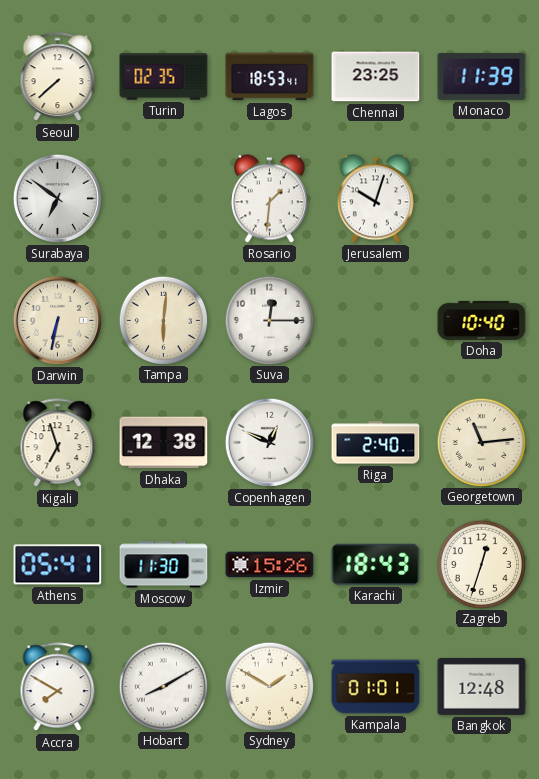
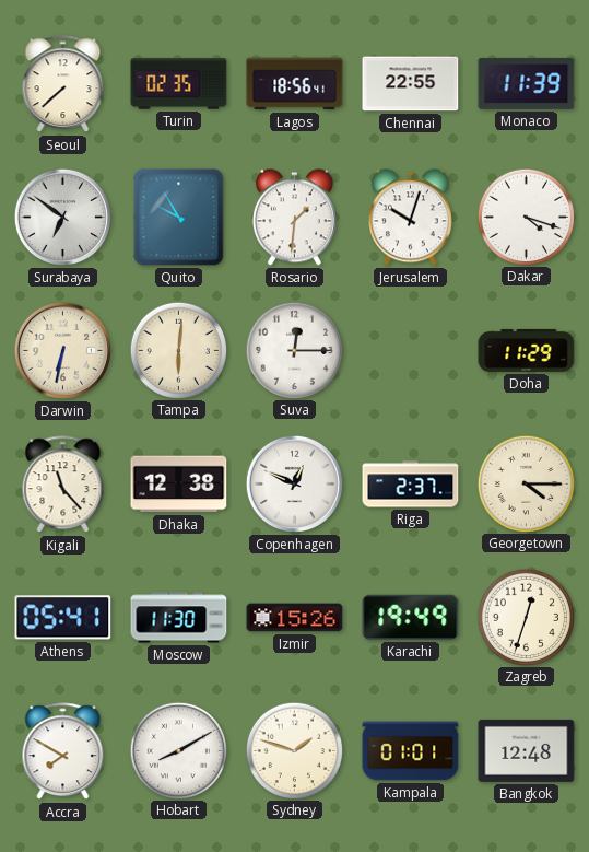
Lagos: 18:53 -> 18:56 (295, 84)
Chennai: 23:25 -> 22:55 (411, 84)
Quito: none -> 9:55 (179, 218)
Dakar: none -> 4:18 (526, 217)
Doha: 10:40 -> 11:29 (527, 350)
Kigali: 6:57 -> 11:23 (63, 485)
Riga: 2:40 -> 2:37 (411, 485)
Georgetown: 11:14 -> 4:15 (526, 483)
Karachi: 18:43 -> 19:49 (411, 617)
Sydney: 1:50 -> 1:48 (294, 750)
